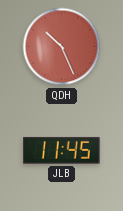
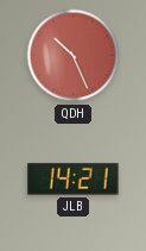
JLB: 11:45 -> 14:21 (74, 178)
